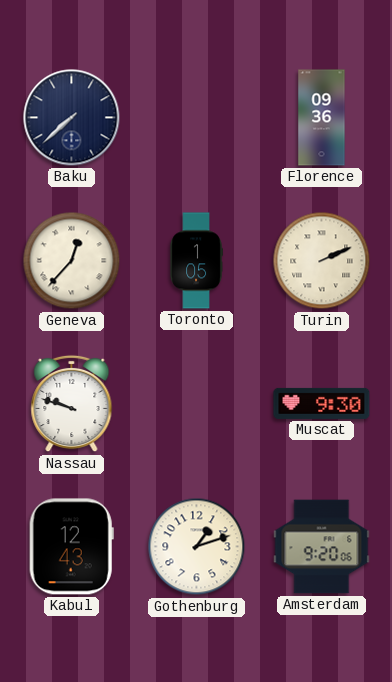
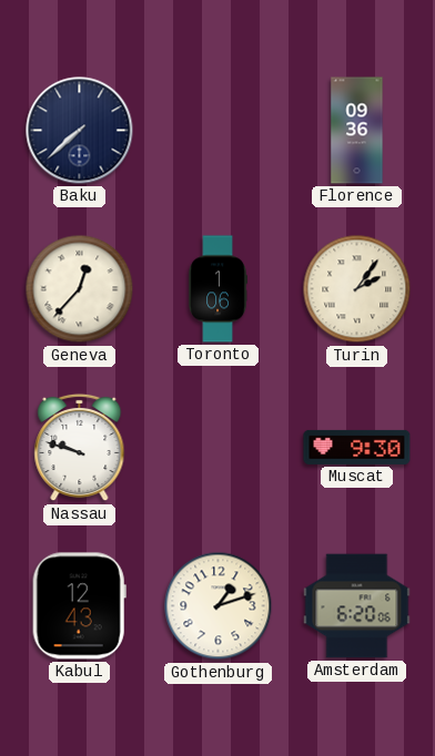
Toronto: 1:05 -> 1:06 (217, 289)
Turin: 2:11 -> 2:06 (357, 289)
Amsterdam: 9:20 -> 6:20 (357, 606)
